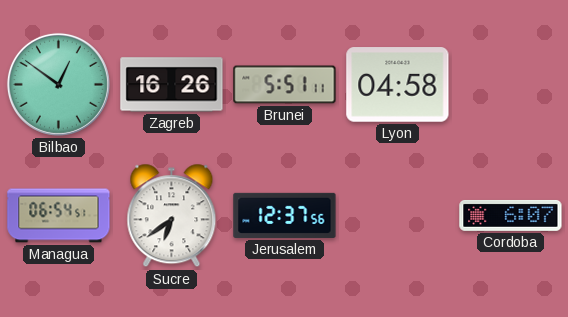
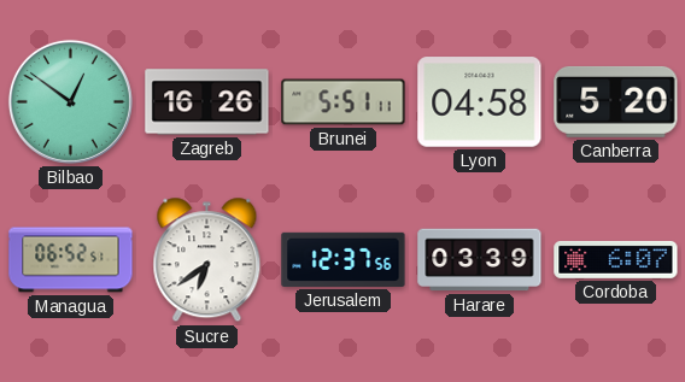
Canberra: none -> 5:20 (616, 101)
Managua: 06:54 -> 06:52 (71, 260)
Harare: none -> 03:39 (480, 260)
